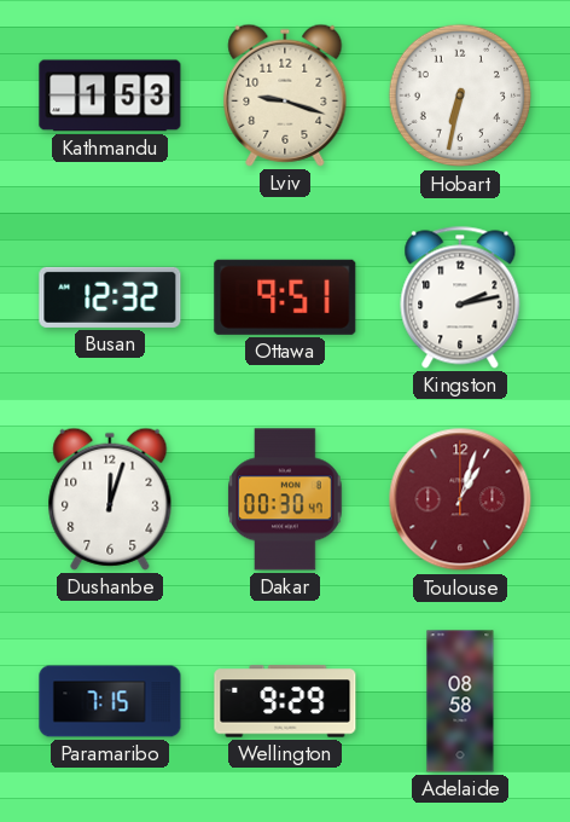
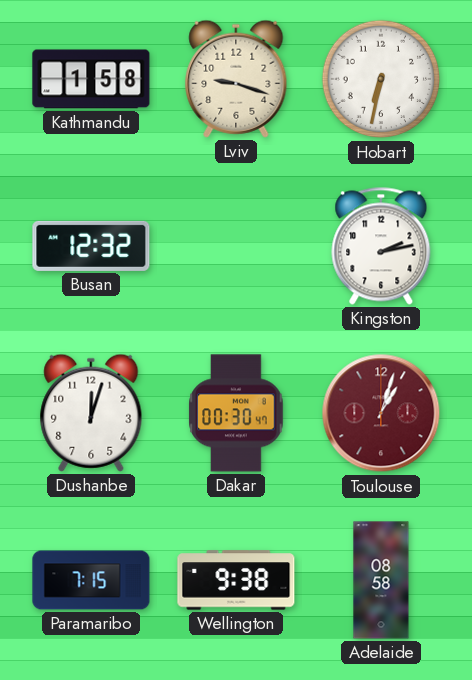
Kathmandu: 1:53 -> 1:58 (91, 79)
Ottawa: 9:51 -> none (285, 297)
Wellington: 9:29 -> 9:38 (236, 580)
